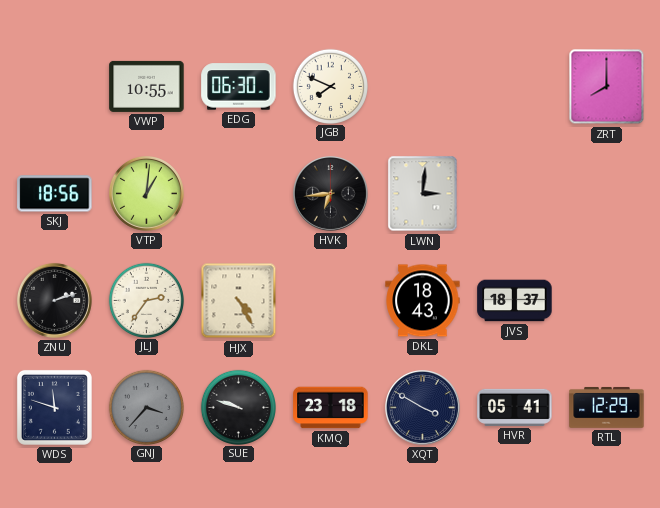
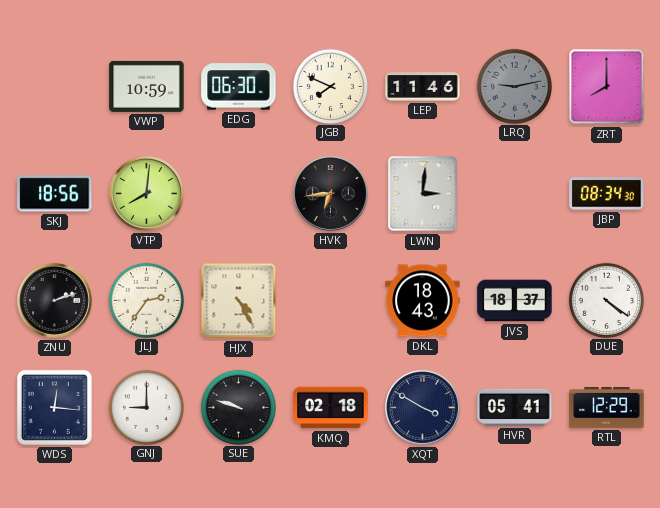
VWP: 10:55 -> 10:59 (147, 86)
LEP: none -> 11:46 (423, 87)
LRQ: none -> 9:13 (514, 86)
VTP: 1:01 -> 8:01 (147, 194)
JBP: none -> 08:34 (607, 194)
DUE: none -> 4:21 (606, 300)
WDS: 11:48 -> 12:16 (54, 407)
GNJ: 3:37 -> 9:00 (146, 407)
GNJ dial: grey -> white (146, 407)
KMQ: 23:18 -> 02:18 (331, 408)
